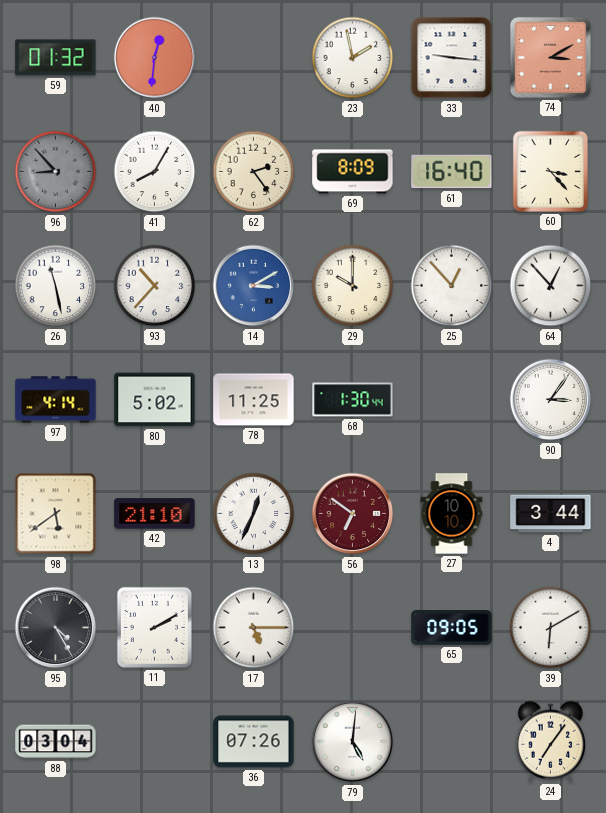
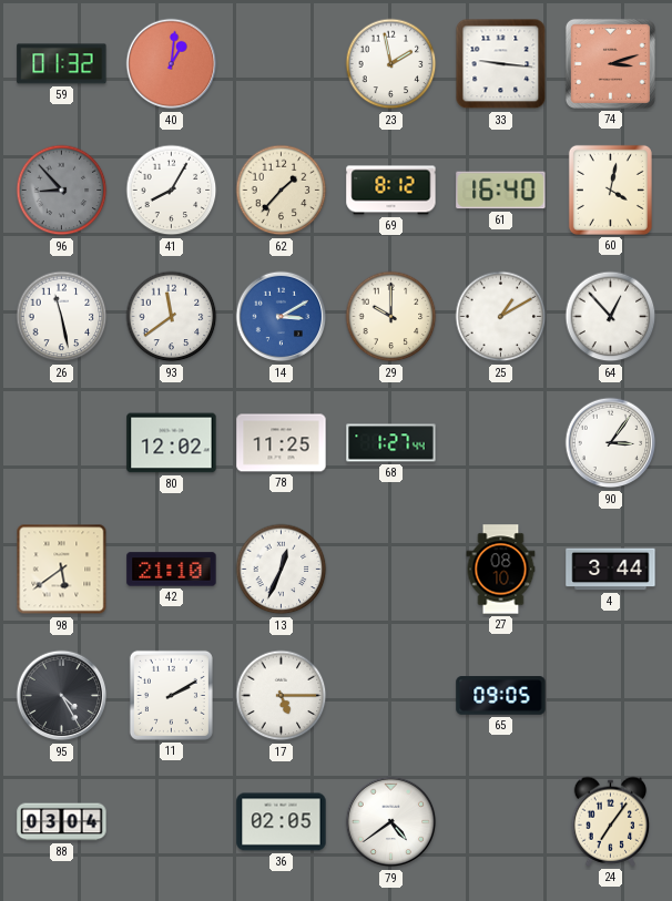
40: 12:31 -> 1:01 (172, 64)
74: 3:10 -> 3:12 (610, 63)
62: 2:24 -> 1:37 (282, 191)
69: 8:09 -> 8:12 (391, 191)
60: 3:23 -> 4:02 (610, 190)
93: 10:37 -> 11:39 (172, 317)
25: 12:53 -> 1:10 (501, 317)
97: 4:14 -> none (56, 400)
80: 5:02 -> 12:02 (172, 443)
68: 1:30 -> 1:27 (391, 443)
56: 6:51 -> none (353, 514)
27: 10:10 -> 08:10 (501, 570)
39: 6:10 -> none (551, 628)
36: 07:26 -> 02:05 (282, 822)
79: 5:01 -> 4:39 (391, 822)
